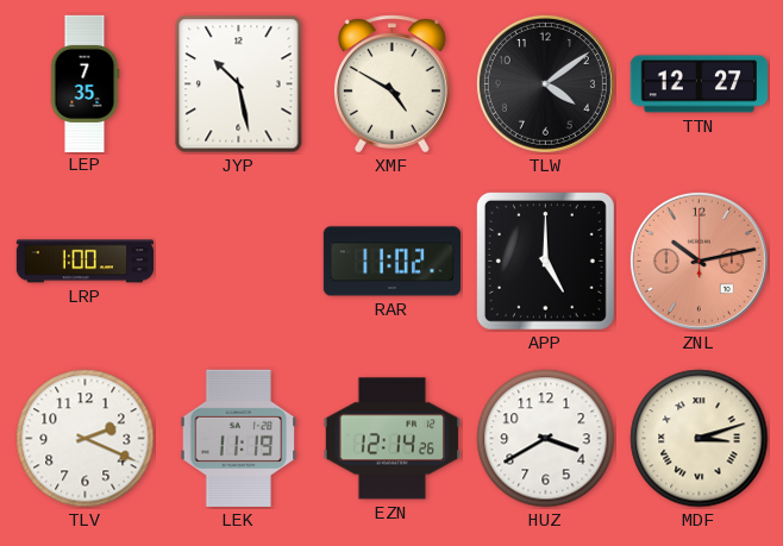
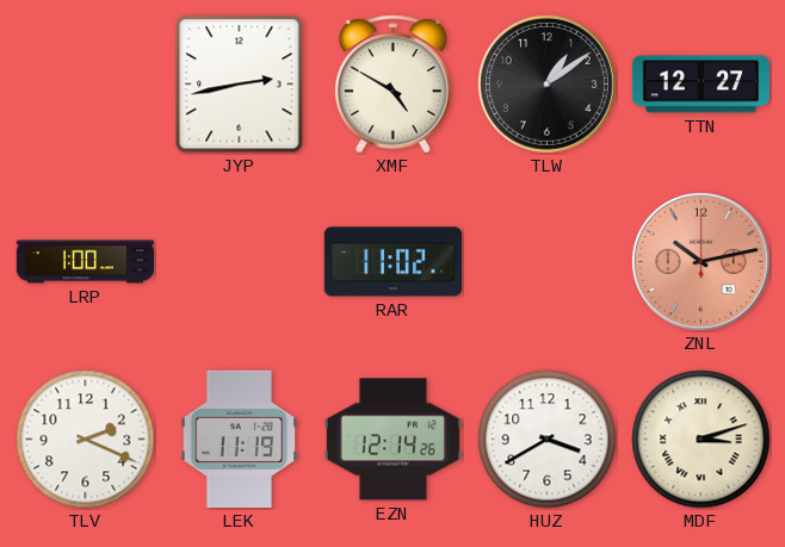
LEP: 7:35 -> none (84, 83)
JYP: 10:28 -> 2:43 (240, 85)
TLW: 4:09 -> 1:09 (546, 83)
APP: 5:00 -> none (545, 261)
